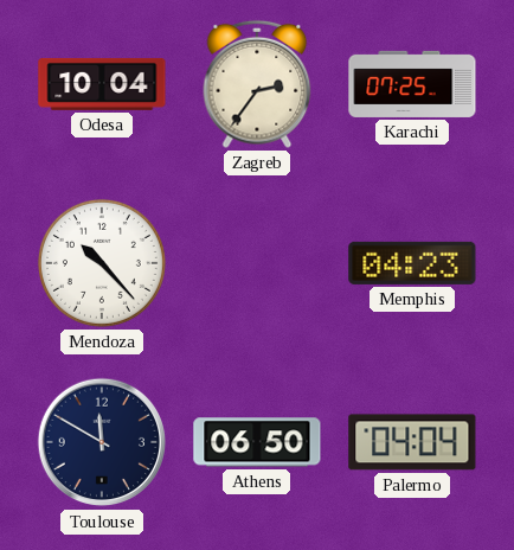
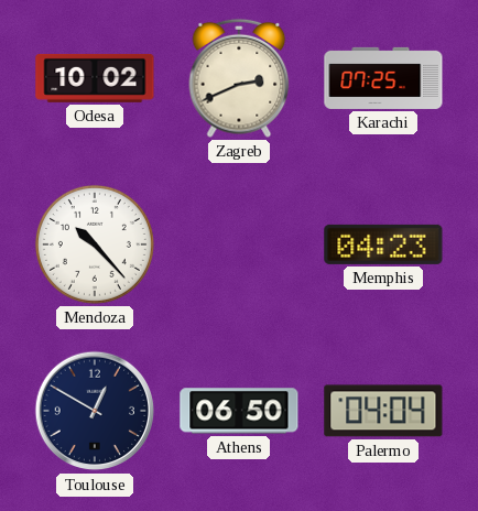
Odesa: 10:04 -> 10:02 (95, 78)
Zagreb: 2:36 -> 2:41 (239, 78)
Toulouse: 11:50 -> 12:50 (95, 411)
